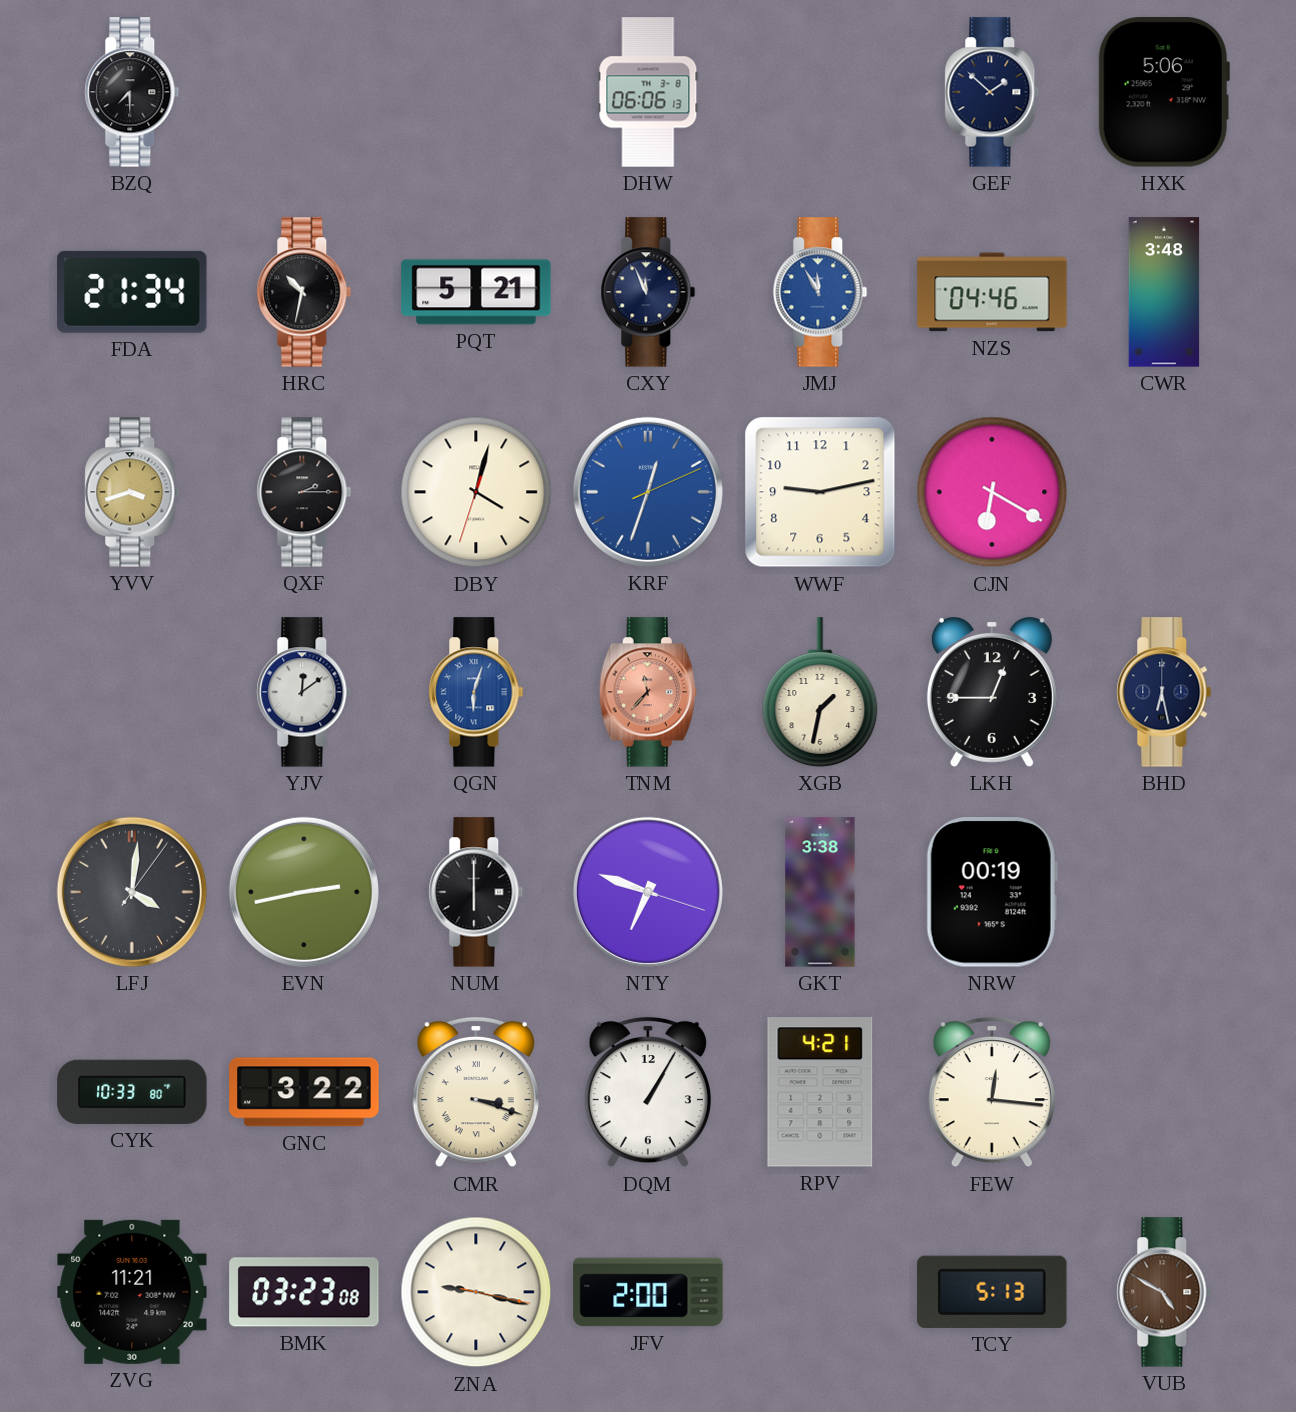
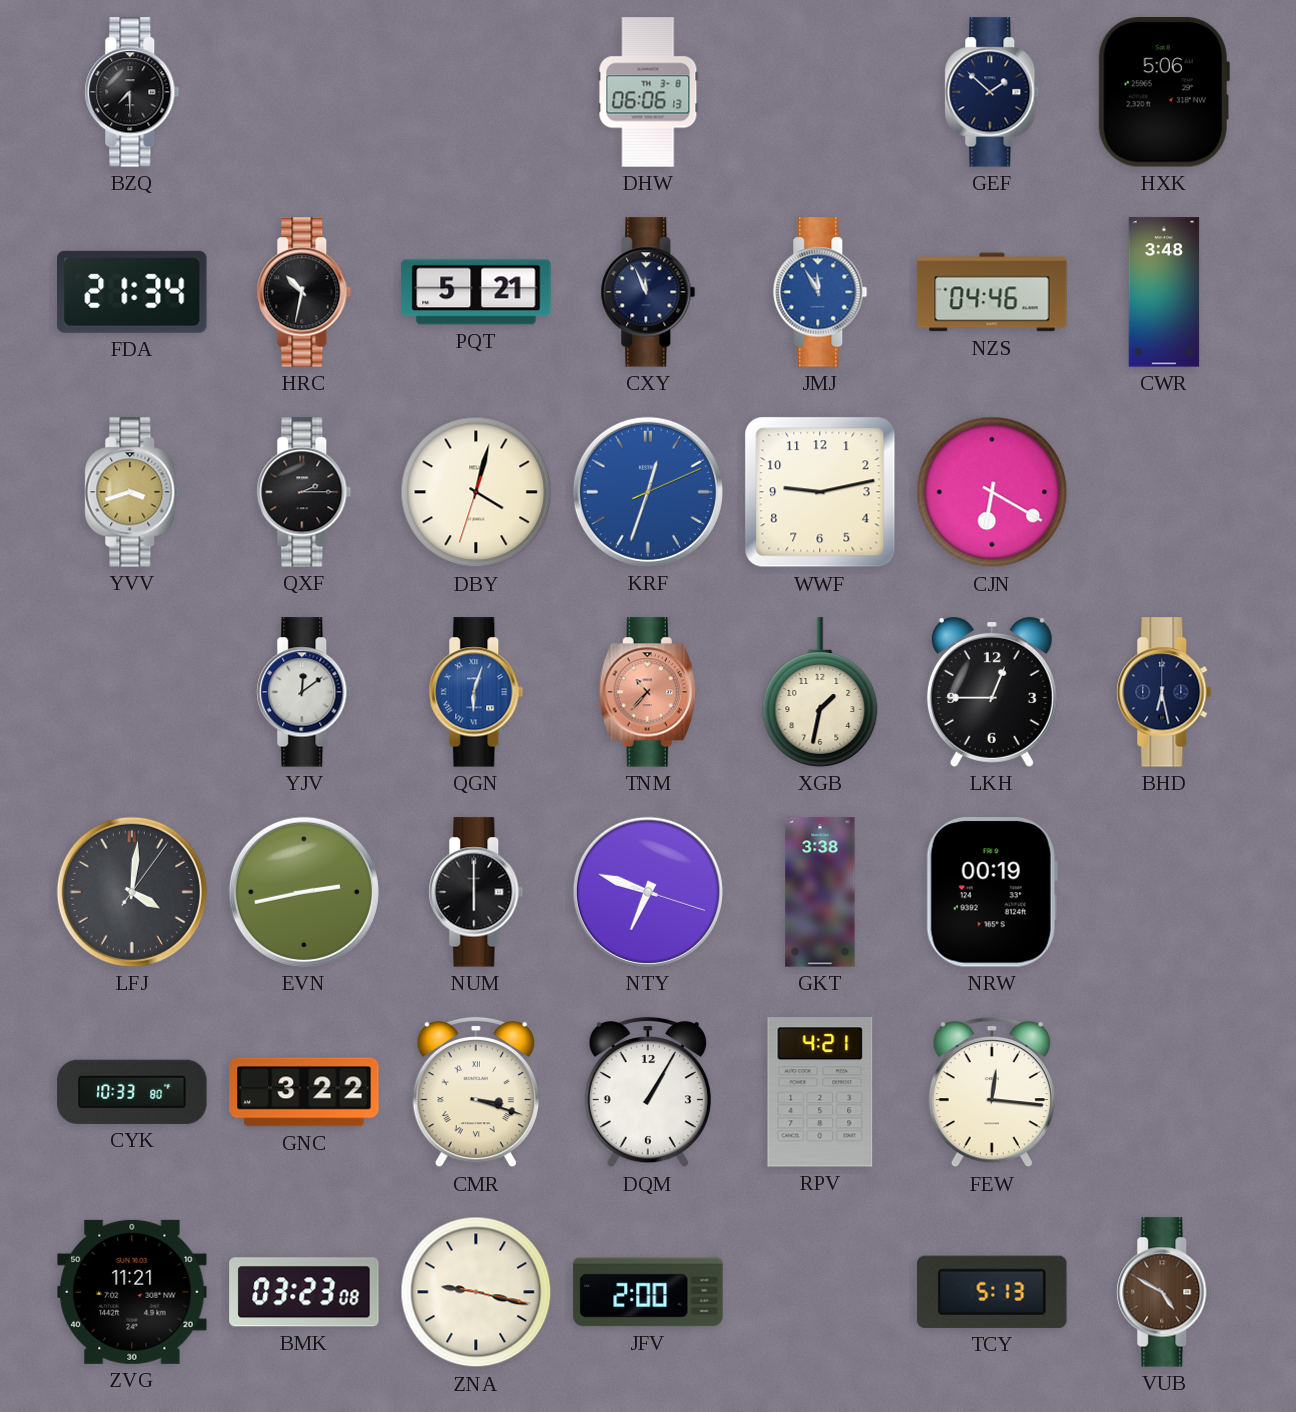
TNM: 11:37 -> 10:37 (648, 692)
